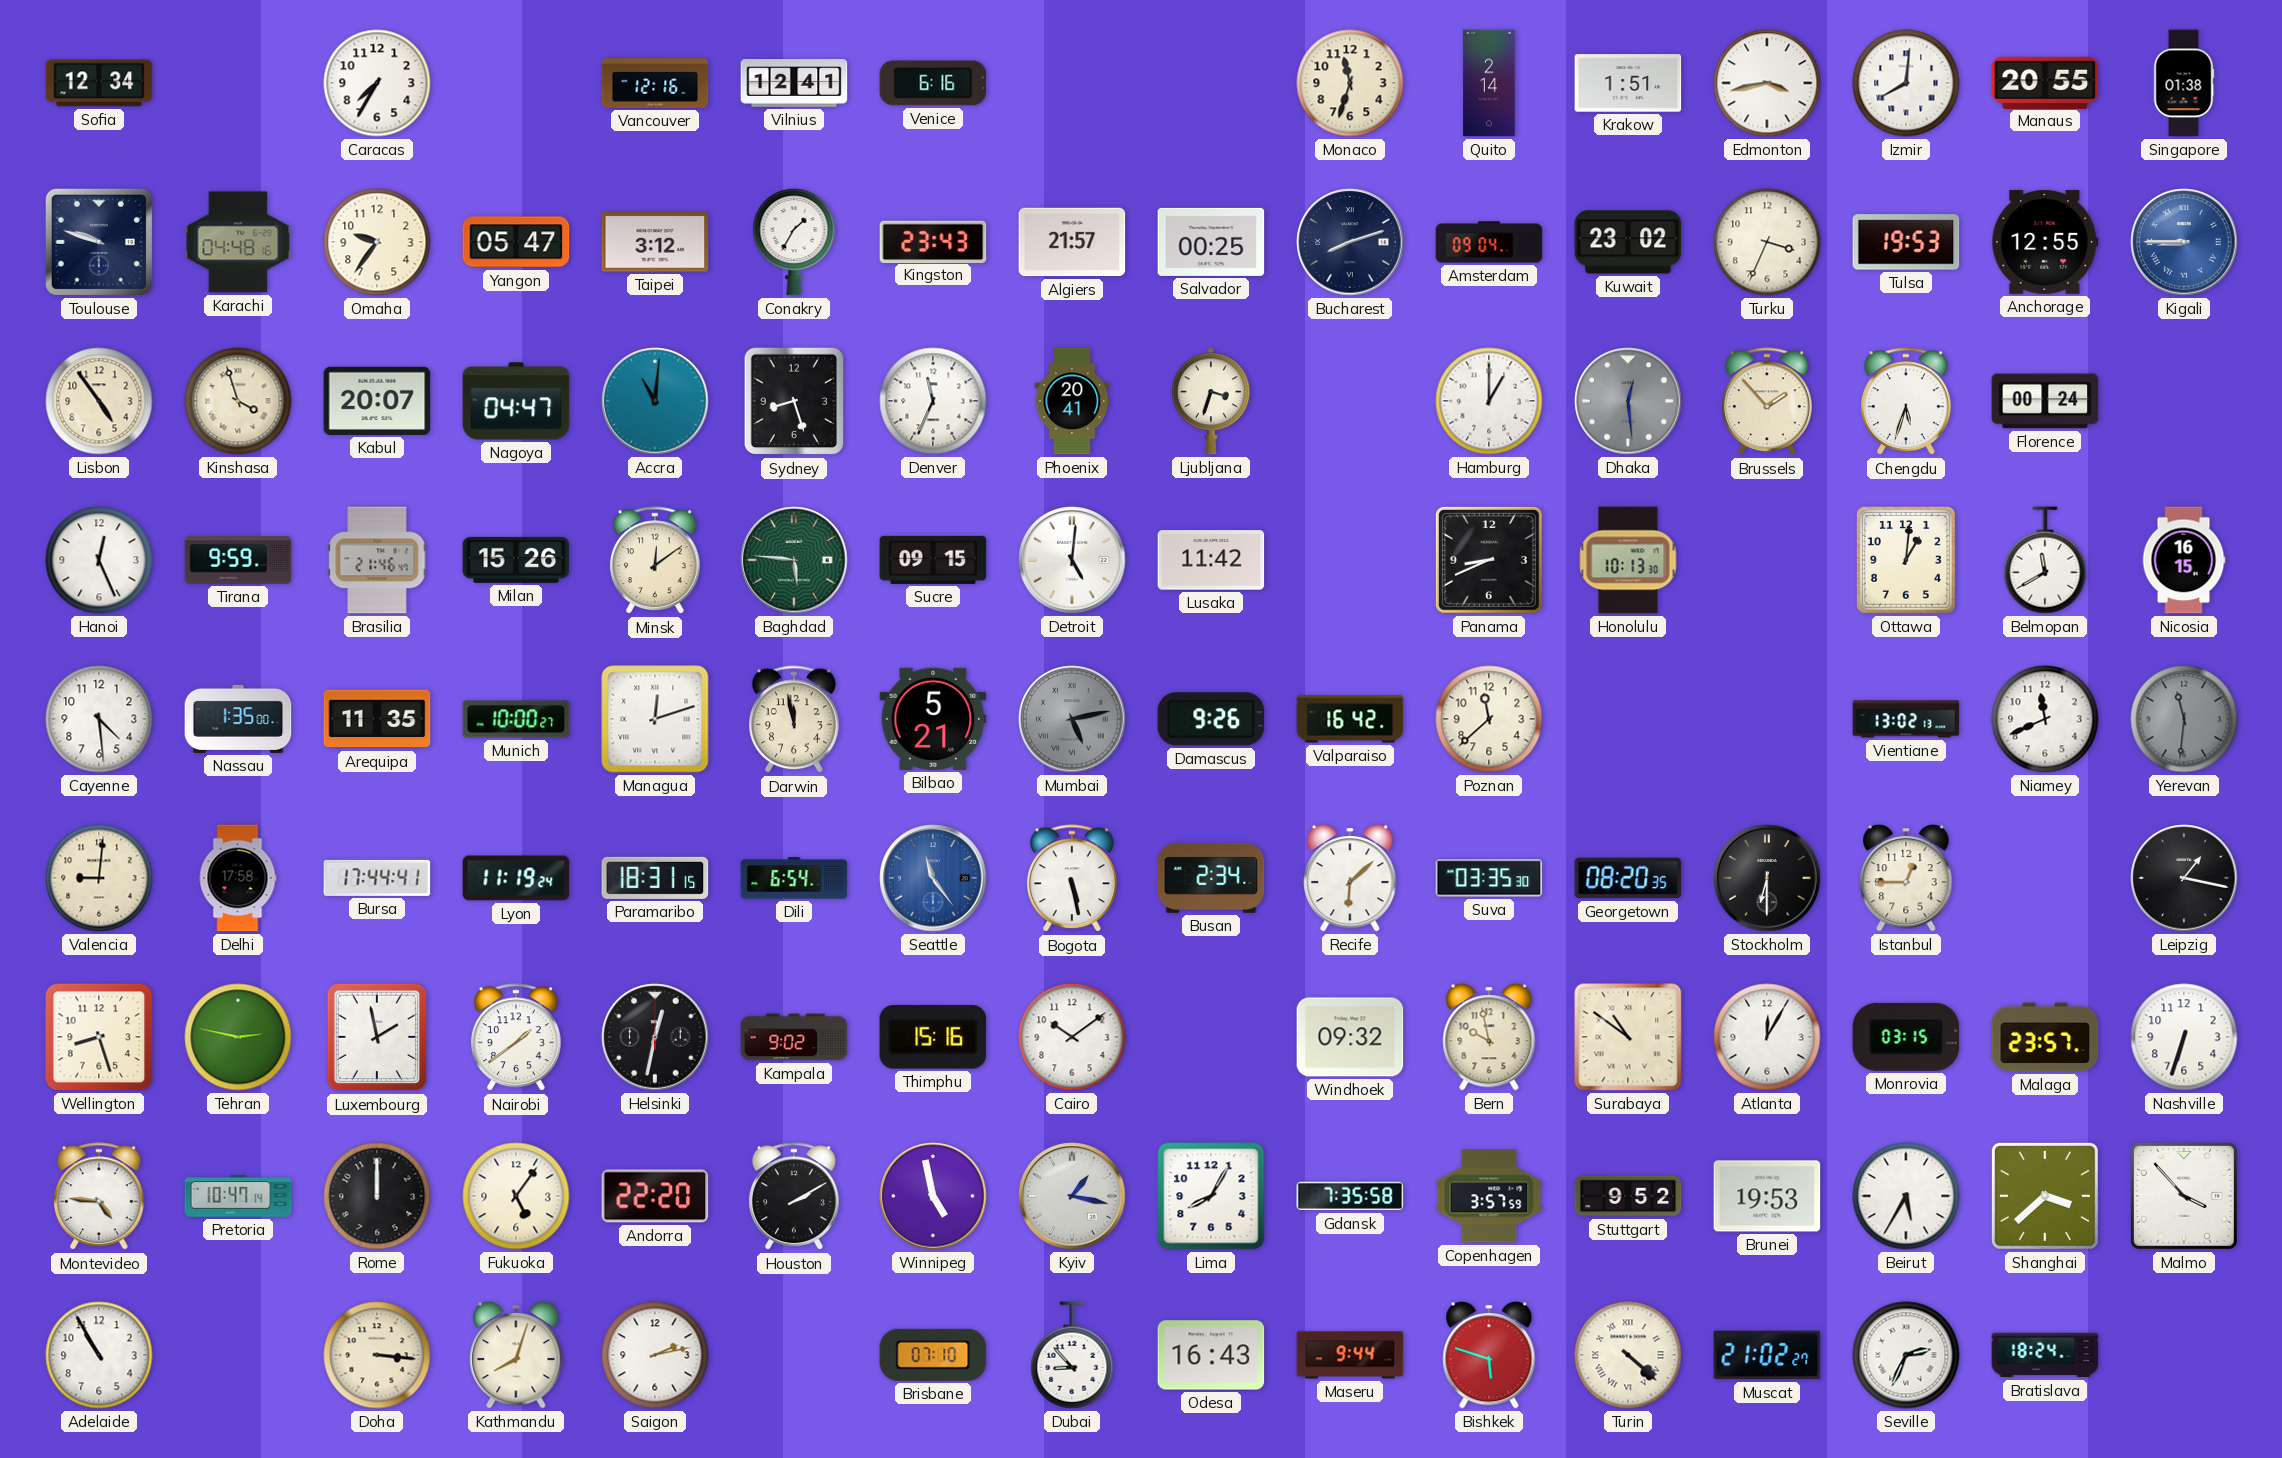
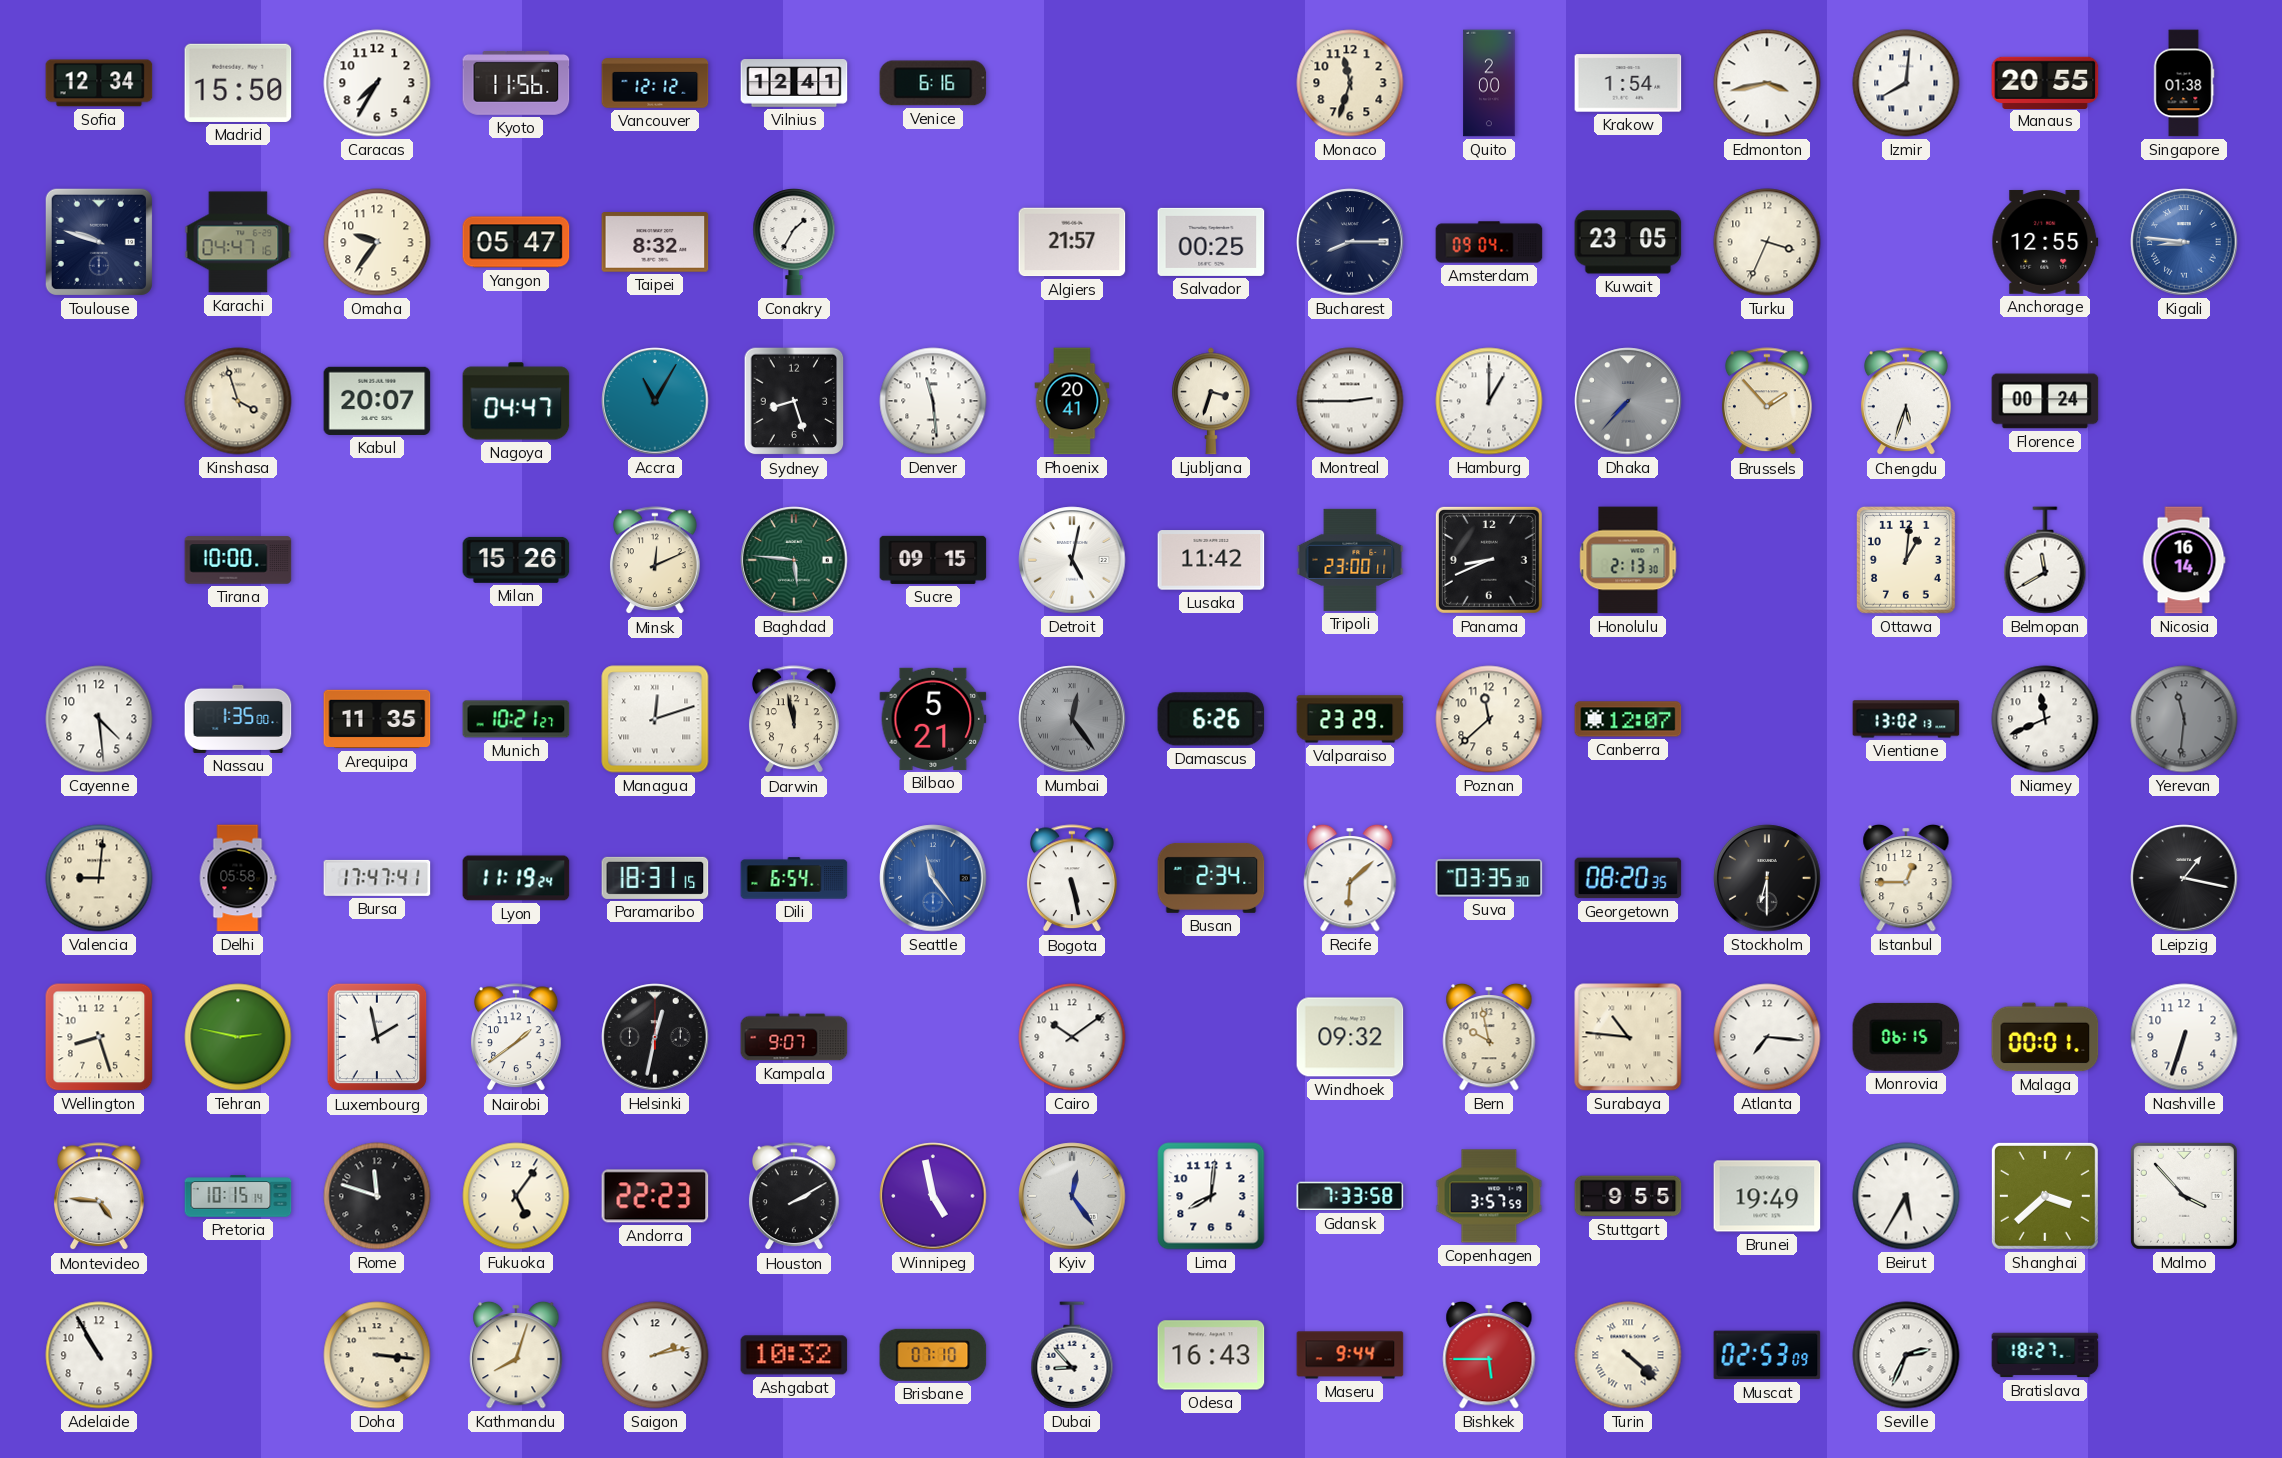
Madrid: none -> 15:50 (238, 83)
Kyoto: none -> 11:56 (516, 83)
Vancouver: 12:16 -> 12:12 (655, 83)
Quito: 2:14 -> 2:00 (1489, 83)
Krakow: 1:51 -> 1:54 (1628, 83)
Karachi: 04:48 -> 04:47 (238, 242)
Taipei: 3:12 -> 8:32 (655, 242)
Kingston: 23:43 -> none (933, 241)
Bucharest: 8:12 -> 8:15 (1350, 242)
Kuwait: 23:02 -> 23:05 (1628, 242)
Tulsa: 19:53 -> none (1906, 242)
Kigali: 8:45 -> 8:46 (2184, 242)
Lisbon: 4:54 -> none (99, 401)
Accra: 11:01 -> 11:05 (655, 401)
Denver: 11:34 -> 11:29 (933, 401)
Montreal: none -> 2:45 (1350, 401)
Dhaka: 12:29 -> 7:37 (1628, 401)
Hanoi: 12:26 -> none (99, 560)
Tirana: 9:59 -> 10:00 (238, 560)
Brasilia: 21:46 -> none (377, 560)
Minsk: 12:09 -> 12:11 (655, 561)
Detroit: 5:01 -> 5:02 (1072, 560)
Tripoli: none -> 23:00 (1350, 560)
Honolulu: 10:13 -> 2:13 (1628, 560)
Nicosia: 16:15 -> 16:14 (2184, 560)
Munich: 10:00 -> 10:21 (516, 719)
Mumbai: 5:13 -> 12:24 (1072, 719)
Damascus: 9:26 -> 6:26 (1211, 719)
Valparaiso: 16:42 -> 23:29 (1350, 719)
Canberra: none -> 12:07 (1628, 719)
Delhi: 17:58 -> 05:58 (238, 878)
Bursa: 17:44 -> 17:47 (377, 878)
Kampala: 9:02 -> 9:07 (794, 1037)
Thimphu: 15:16 -> none (933, 1037)
Surabaya: 10:51 -> 10:46 (1628, 1037)
Atlanta: 12:05 -> 7:16 (1767, 1037)
Monrovia: 03:15 -> 06:15 (1906, 1037)
Malaga: 23:57 -> 00:01 (2045, 1037)
Pretoria: 10:47 -> 10:15 (238, 1196)
Rome: 12:00 -> 11:48 (377, 1196)
Andorra: 22:20 -> 22:23 (655, 1196)
Kyiv: 1:17 -> 12:24 (1072, 1196)
Lima: 8:05 -> 8:01 (1211, 1196)
Gdansk: 7:35 -> 7:33 (1350, 1196)
Stuttgart: 9:52 -> 9:55 (1628, 1196)
Brunei: 19:53 -> 19:49 (1767, 1196)
Ashgabat: none -> 10:32 (794, 1355)
Bishkek: 5:48 -> 5:45 (1489, 1355)
Muscat: 21:02 -> 02:53 (1767, 1355)
Bratislava: 18:24 -> 18:27 (2045, 1355)
